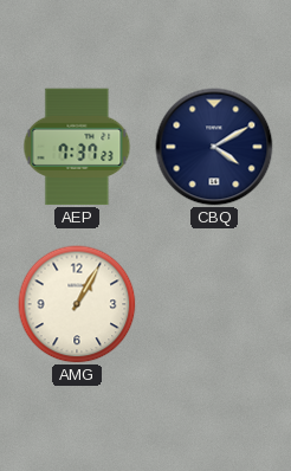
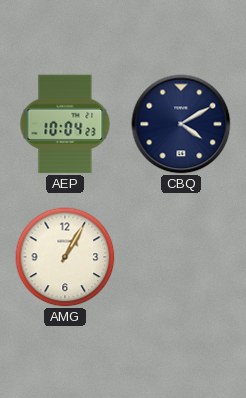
AEP: 7:37 -> 10:04 (65, 124)
